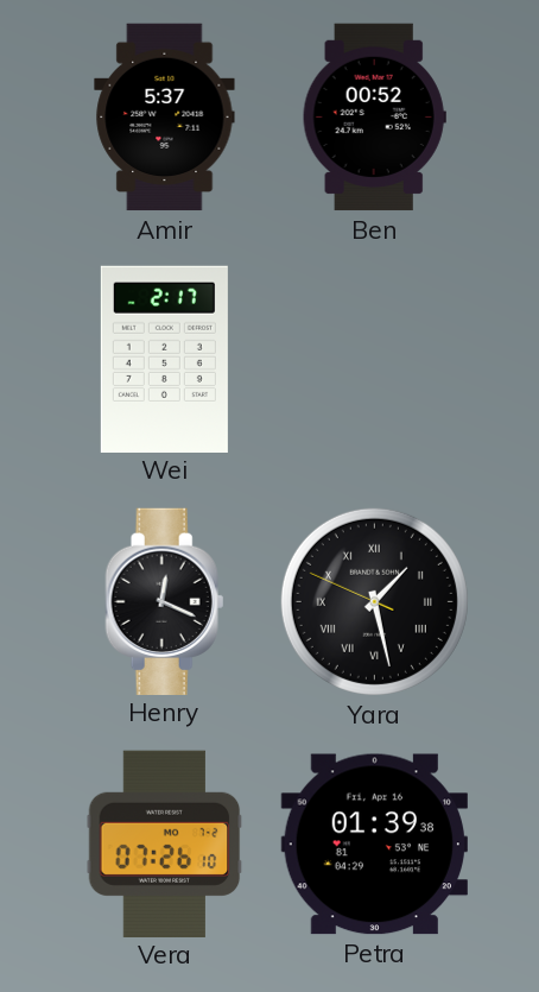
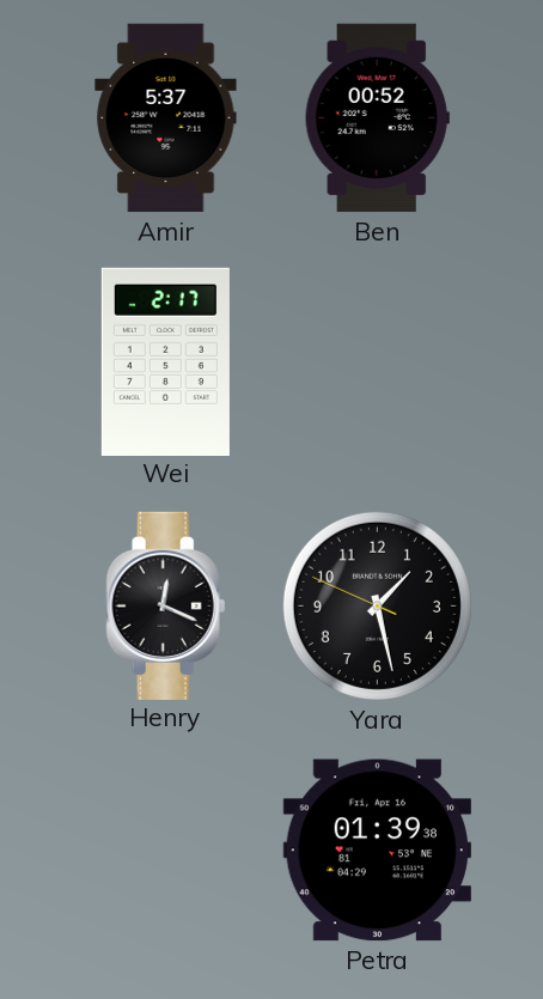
Yara numerals: Roman -> Arabic (377, 605)
Vera: 07:26 -> none (165, 843)
